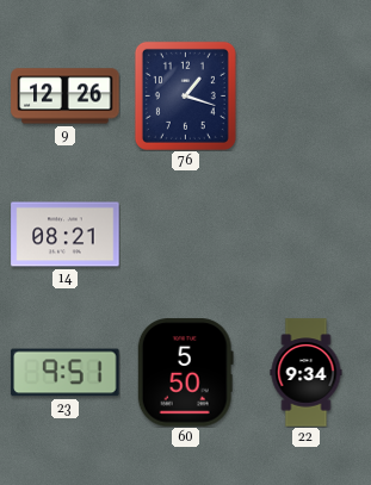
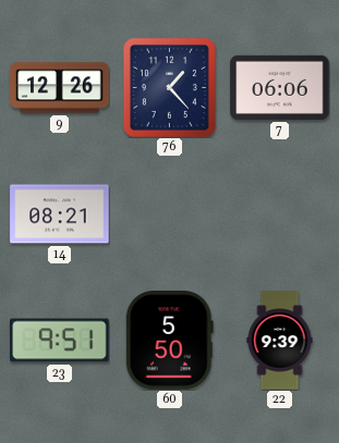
76: 1:18 -> 1:23 (169, 87)
7: none -> 06:06 (280, 87)
22: 9:34 -> 9:39 (280, 341)
